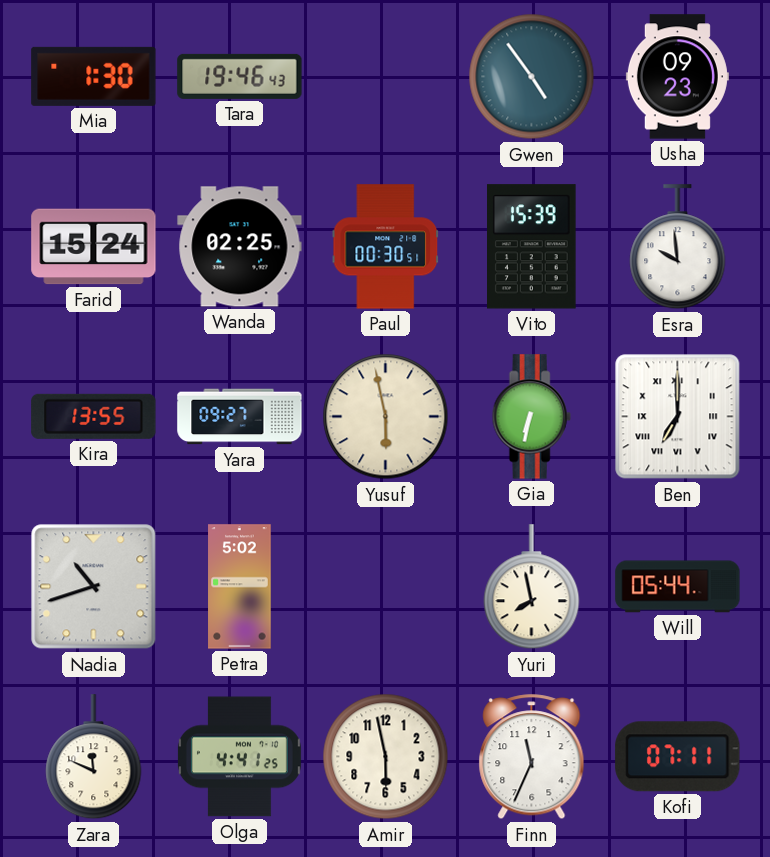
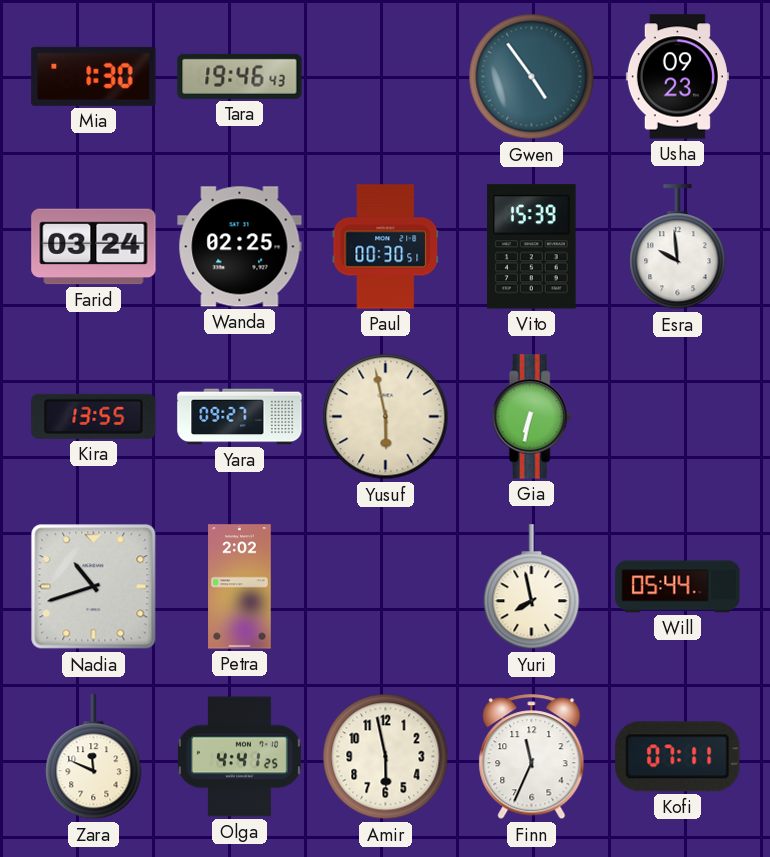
Farid: 15:24 -> 03:24 (94, 247)
Ben: 7:00 -> none (678, 417)
Petra: 5:02 -> 2:02 (240, 587)
